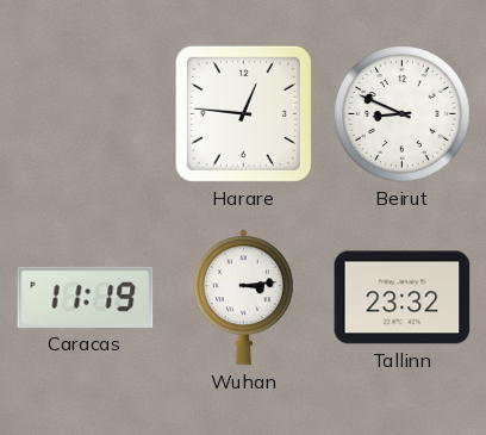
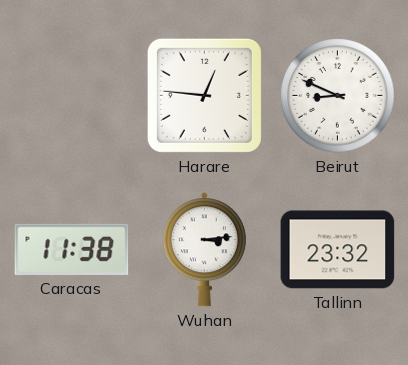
Caracas: 11:19 -> 11:38 (72, 249)
